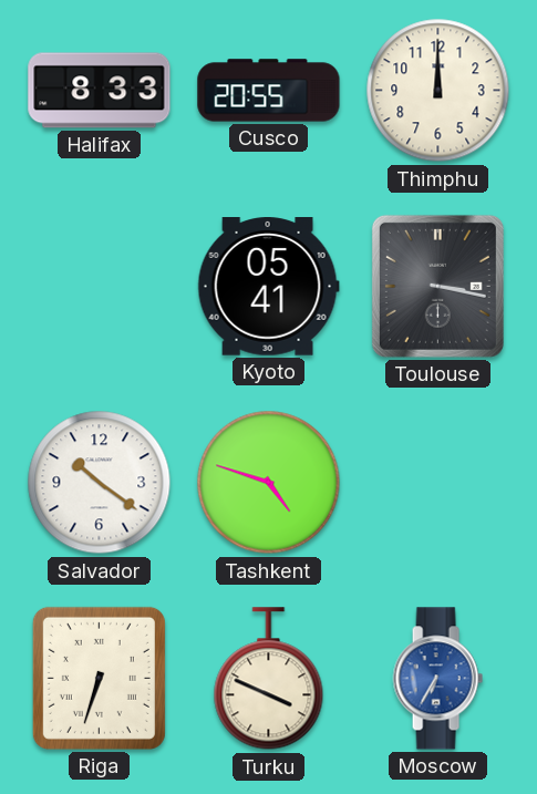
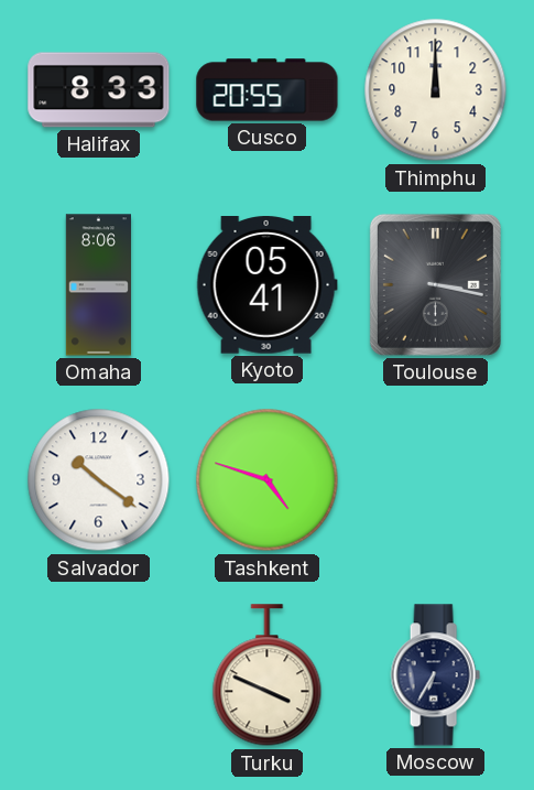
Omaha: none -> 8:06 (98, 285)
Riga: 6:33 -> none (99, 678)
Moscow dial: blue -> navy (435, 675)
